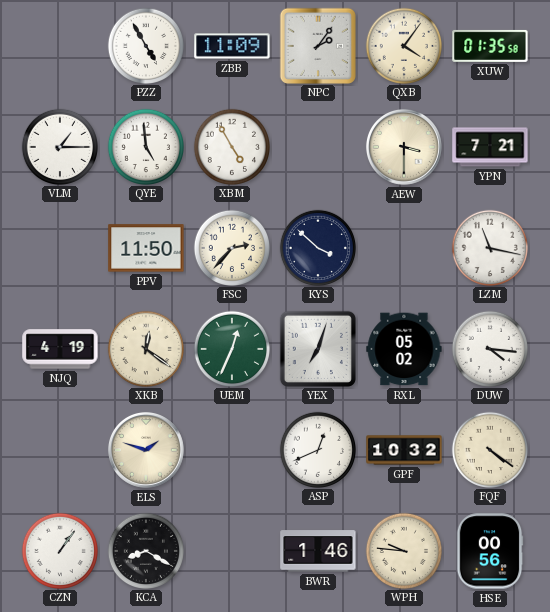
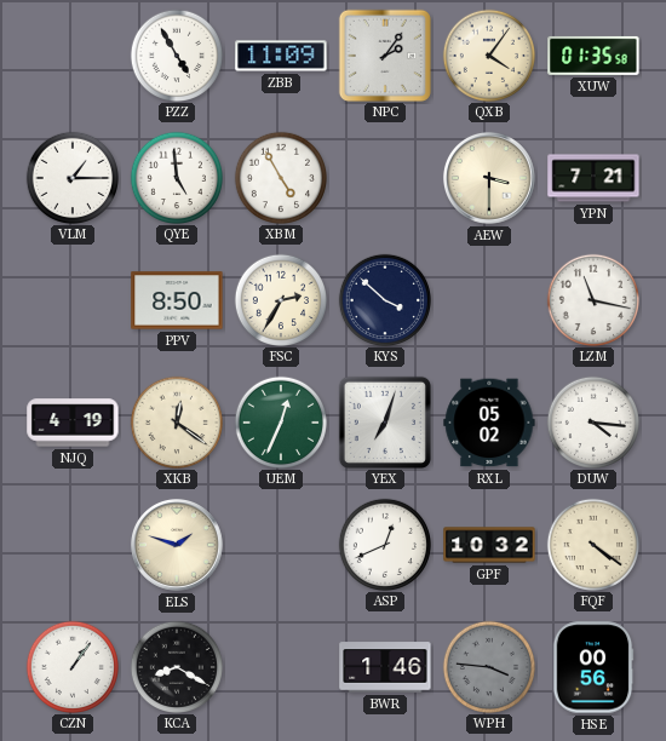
PPV: 11:50 -> 8:50 (177, 300)
FSC: 2:37 -> 2:35 (280, 299)
WPH: 9:46 -> 3:46 (488, 666)
WPH dial: cream -> grey (488, 666)
